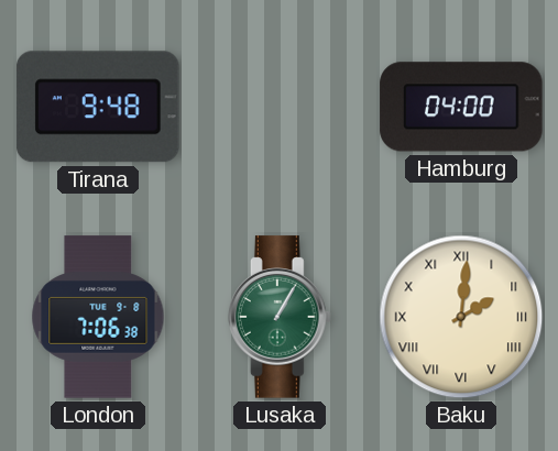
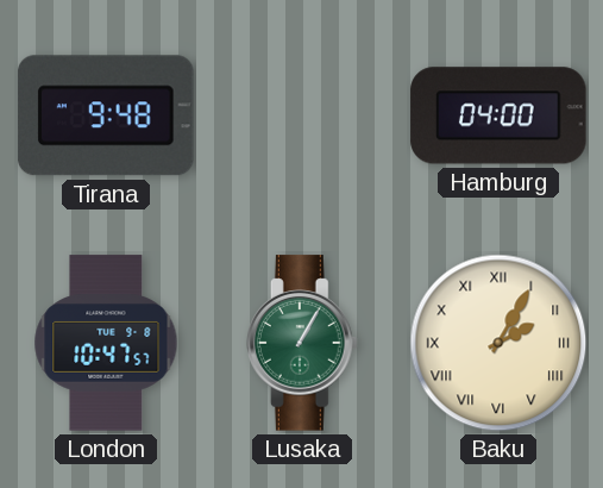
London: 7:06 -> 10:47 (106, 343)
Baku: 2:01 -> 2:05 (498, 343)
